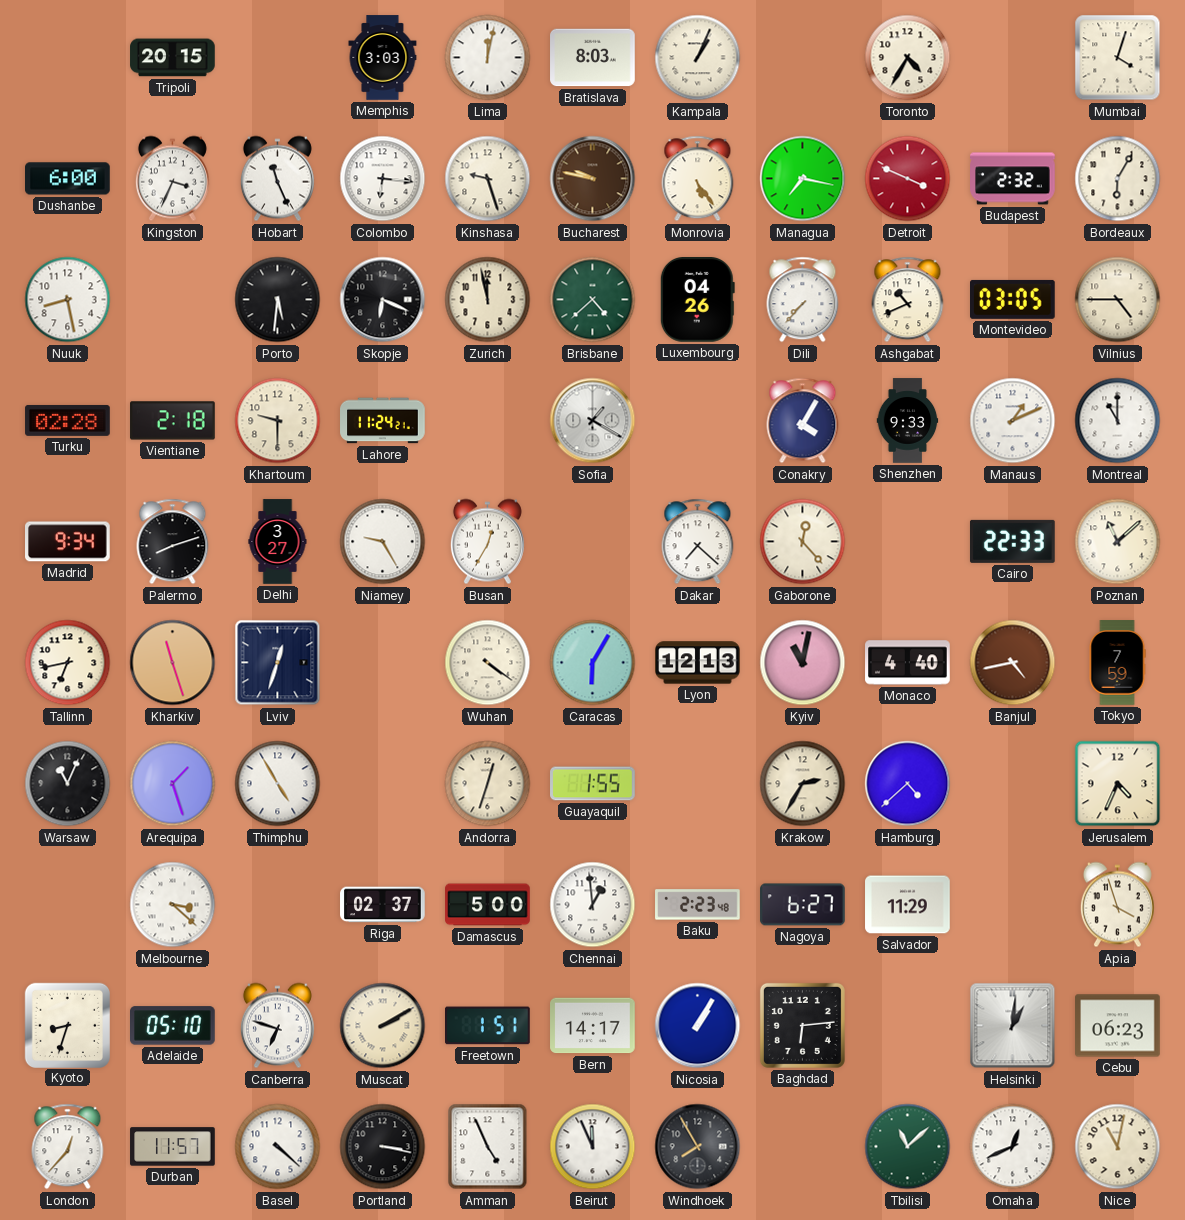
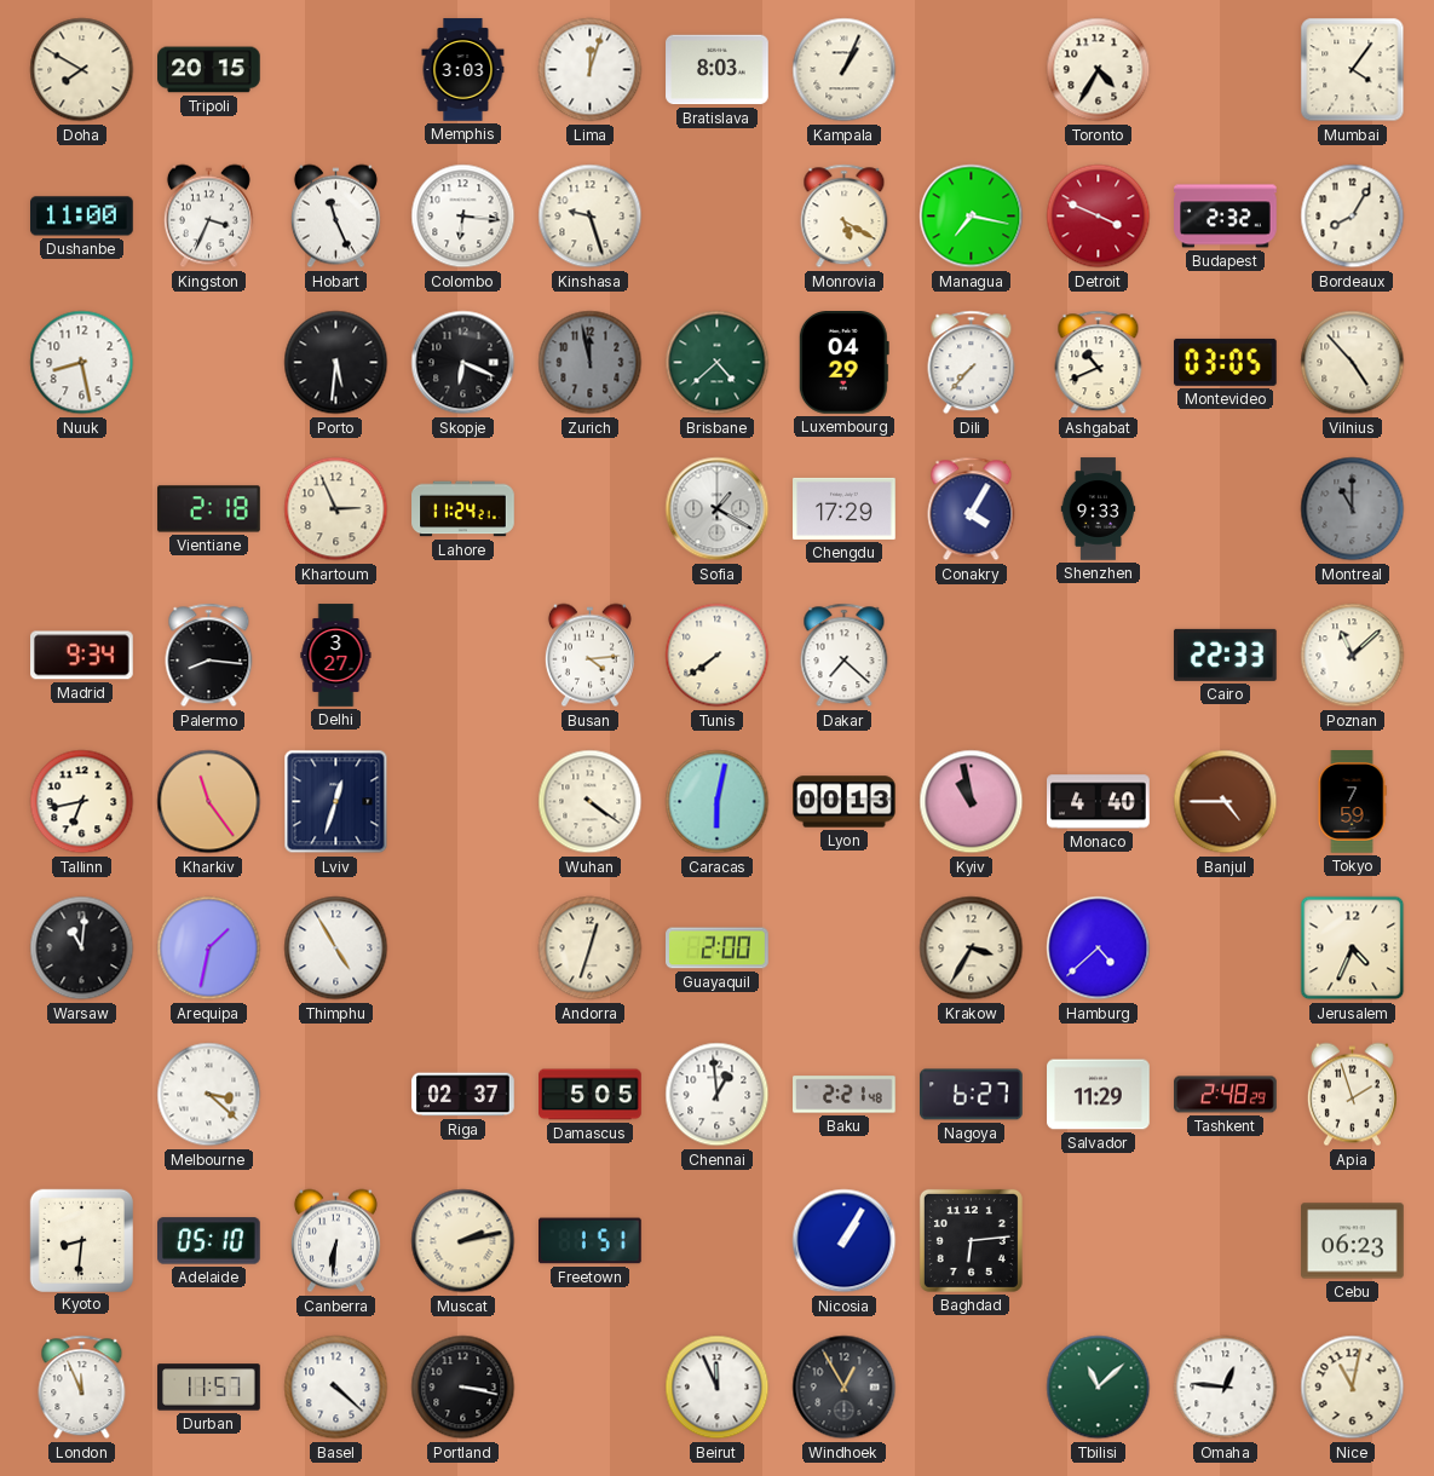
Doha: none -> 7:50 (82, 70)
Lima: 12:02 -> 12:03 (591, 70)
Mumbai: 4:03 -> 4:06 (1353, 70)
Dushanbe: 6:00 -> 11:00 (82, 217)
Bucharest: 9:47 -> none (593, 179)
Monrovia: 5:24 -> 5:20 (845, 217)
Bordeaux: 6:05 -> 8:05 (1353, 217)
Zurich dial: cream -> grey (591, 363)
Luxembourg: 04:26 -> 04:29 (843, 363)
Vilnius: 4:45 -> 4:53 (1353, 363)
Turku: 02:28 -> none (68, 420)
Khartoum: 9:30 -> 2:56 (336, 509)
Chengdu: none -> 17:29 (845, 508)
Manaus: 1:11 -> none (1013, 421)
Montreal dial: white -> grey (1353, 509)
Palermo: 8:12 -> 8:16 (209, 656)
Niamey: 9:25 -> none (383, 542)
Busan: 12:35 -> 4:14 (589, 656)
Tunis: none -> 7:39 (718, 656)
Gaborone: 12:23 -> none (803, 542)
Kharkiv: 11:27 -> 11:24 (209, 802)
Caracas: 6:05 -> 6:02 (718, 802)
Lyon: 12:13 -> 00:13 (845, 802)
Kyiv: 11:02 -> 10:58 (972, 802)
Banjul: 4:43 -> 4:45 (1226, 802)
Warsaw: 11:04 -> 11:01 (82, 949)
Arequipa: 1:27 -> 1:32 (209, 949)
Guayaquil: 1:55 -> 2:00 (718, 949)
Krakow: 2:35 -> 3:35 (972, 949)
Damascus: 5:00 -> 5:05 (591, 1095)
Baku: 2:23 -> 2:21 (845, 1095)
Tashkent: none -> 2:48 (1226, 1095)
Apia: 3:57 -> 1:57 (1352, 1095)
Kyoto: 8:33 -> 8:31 (81, 1240)
Canberra: 6:48 -> 6:31 (335, 1241)
Muscat: 2:10 -> 2:13 (463, 1241)
Bern: 14:17 -> none (593, 1026)
Helsinki: 1:01 -> none (1013, 1026)
London: 12:37 -> 11:56 (82, 1388)
Amman: 4:56 -> none (488, 1147)
Windhoek: 7:55 -> 12:55 (845, 1388)
Omaha: 12:41 -> 12:46 (1226, 1388)
